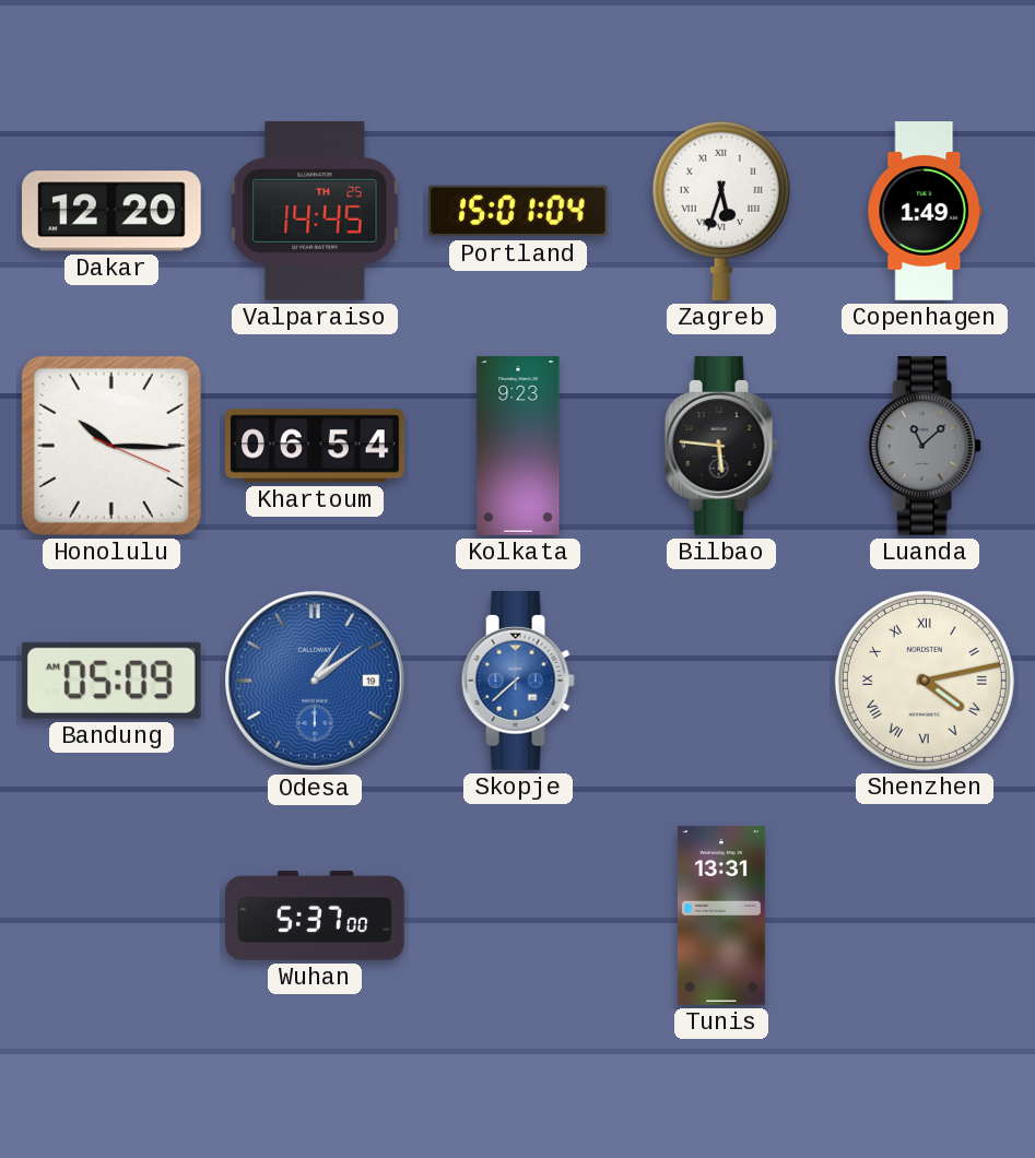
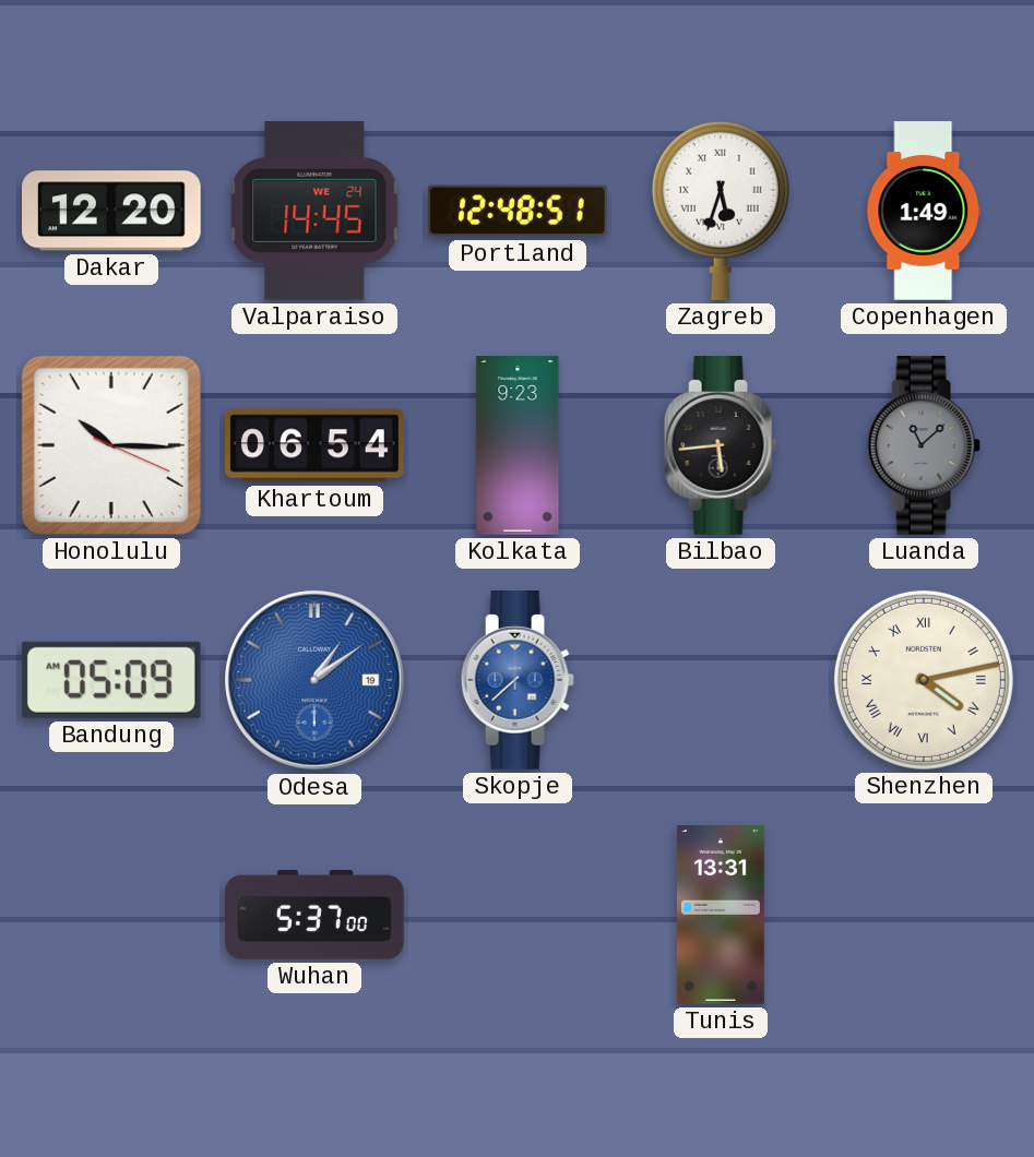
Valparaiso date: TH 25 -> WE 24 (314, 211)
Portland: 15:01 -> 12:48 (519, 211)
Bilbao: 5:46 -> 5:44 (721, 446)
